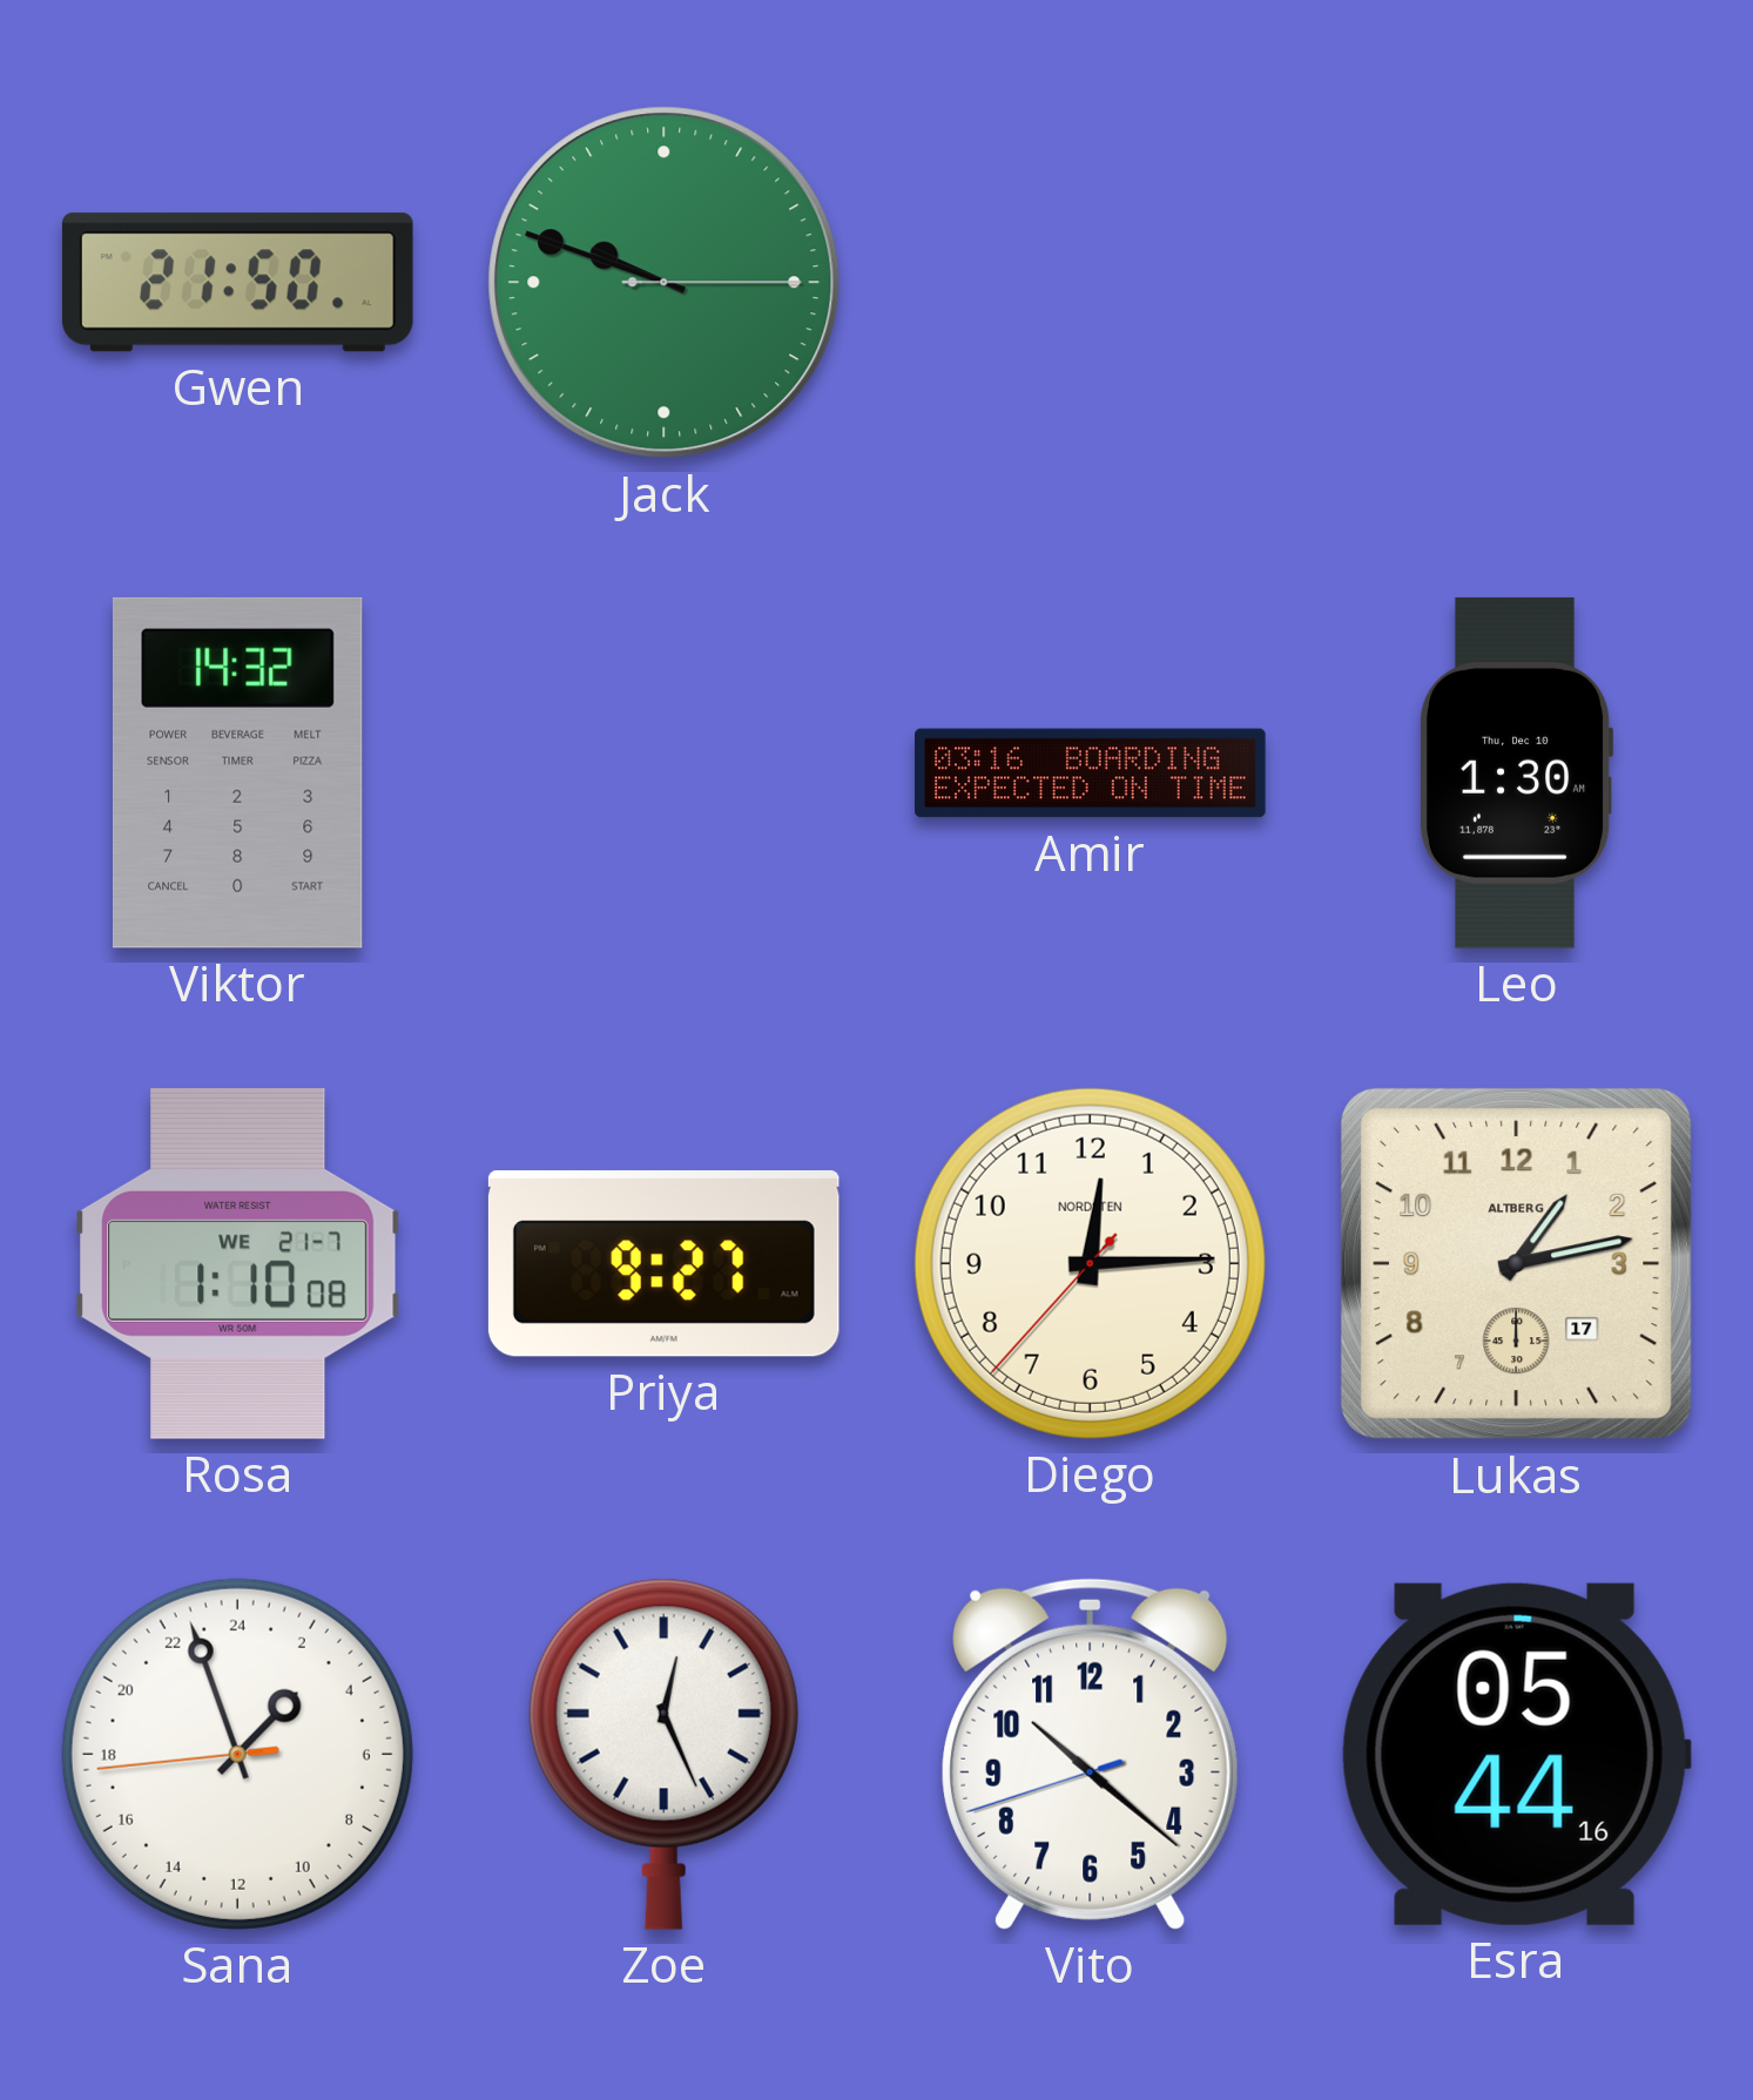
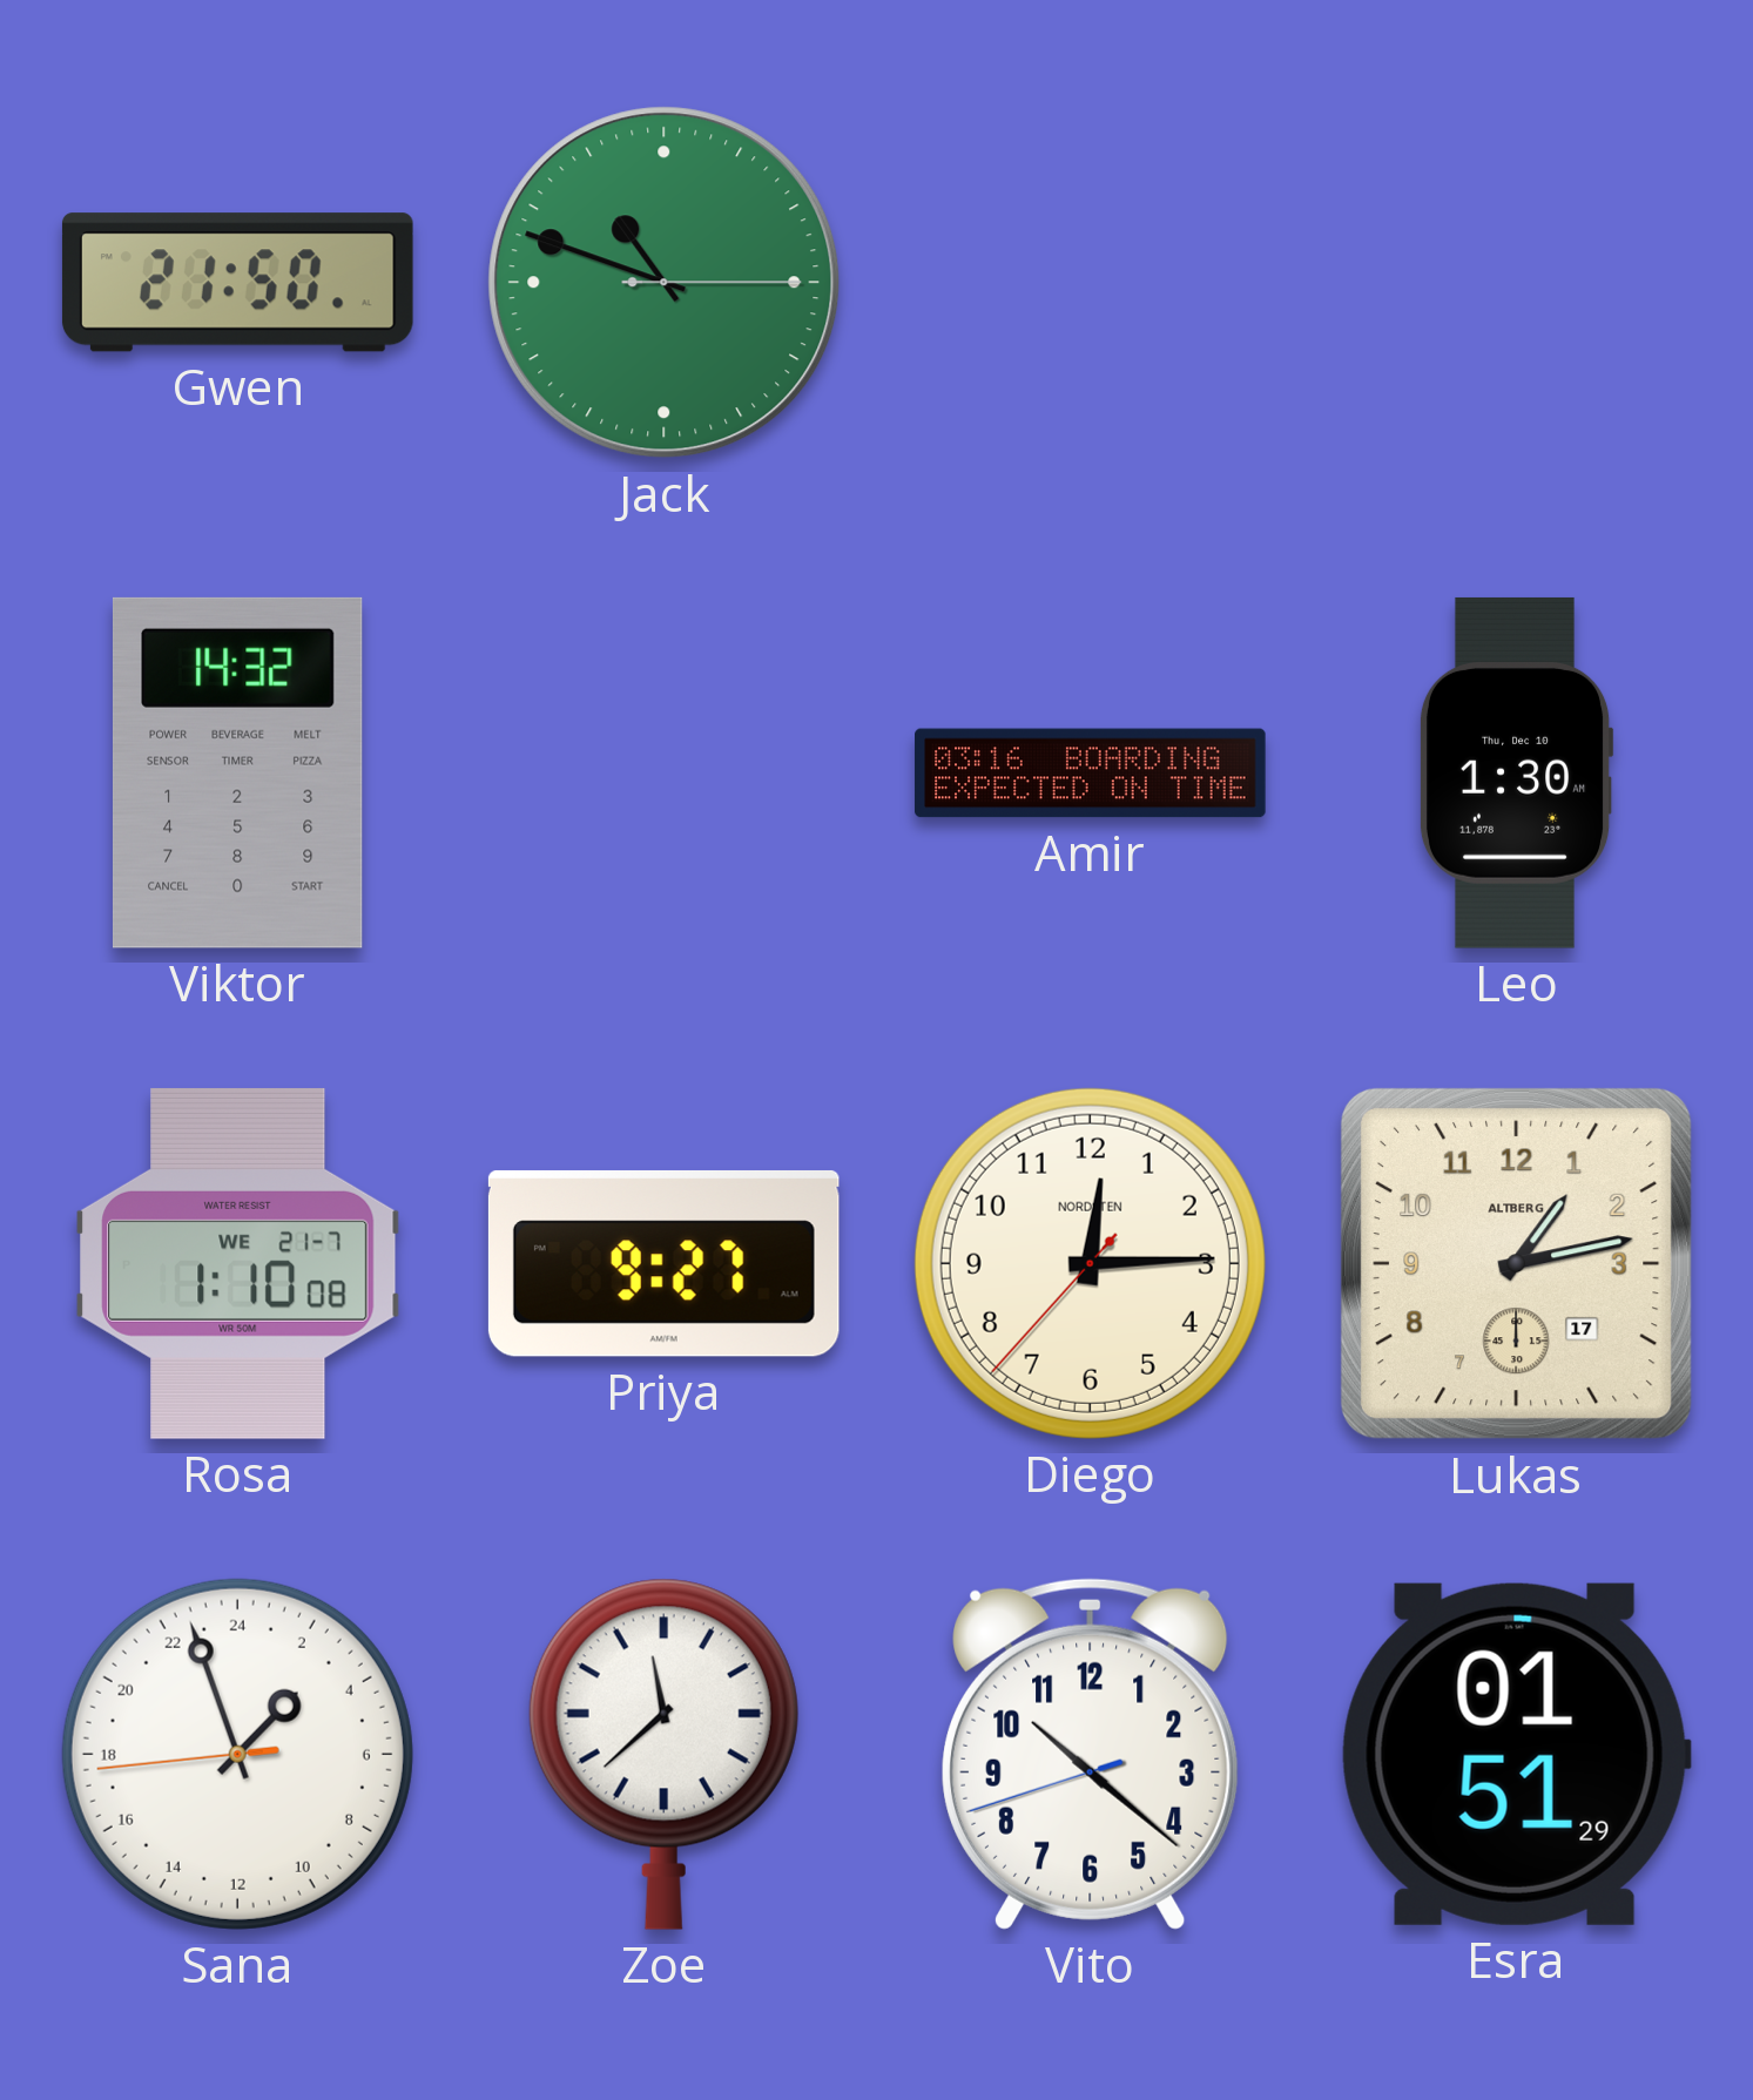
Jack: 9:48 -> 10:48 (665, 283)
Zoe: 12:26 -> 11:38 (663, 1754)
Esra: 05:44 -> 01:51 (1516, 1754)
